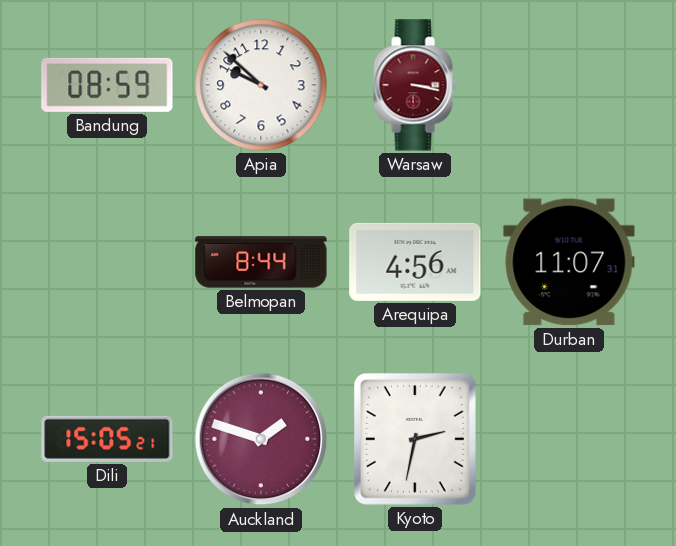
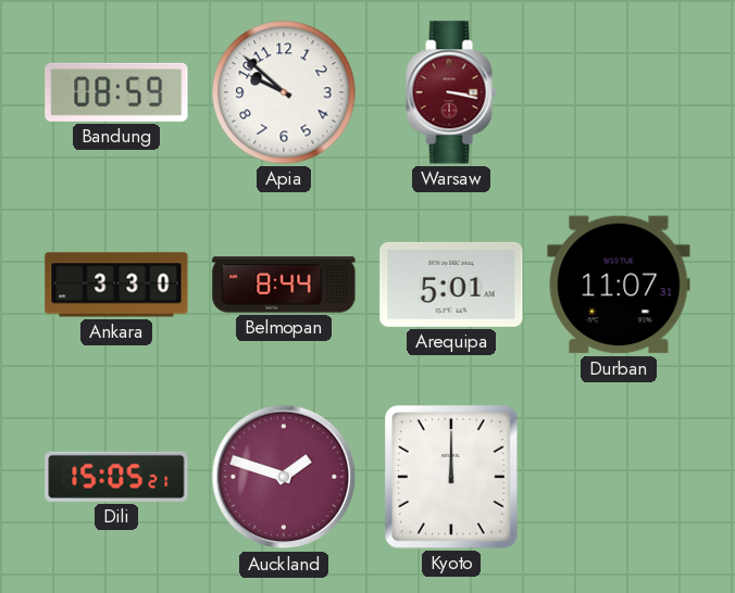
Ankara: none -> 3:30 (116, 285)
Arequipa: 4:56 -> 5:01 (451, 285)
Kyoto: 2:32 -> 12:00 (452, 478)
